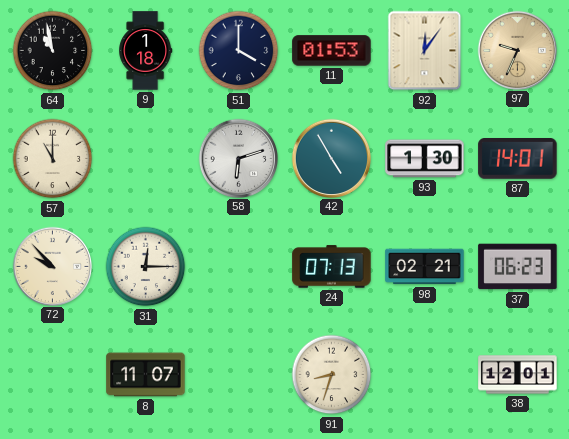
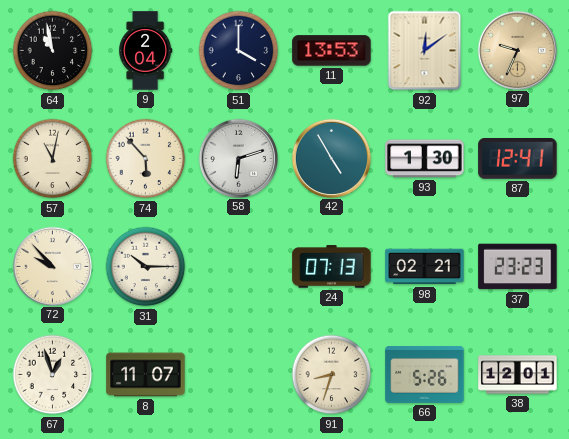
9: 1:18 -> 2:04 (146, 51)
11: 01:53 -> 13:53 (332, 51)
92: 12:06 -> 12:09 (425, 51)
57: 11:00 -> 11:02 (53, 159)
74: none -> 5:53 (146, 159)
87: 14:01 -> 12:41 (518, 159)
31: 12:15 -> 10:15 (146, 267)
37: 06:23 -> 23:23 (518, 267)
67: none -> 12:57 (53, 375)
66: none -> 5:26 (425, 375)
